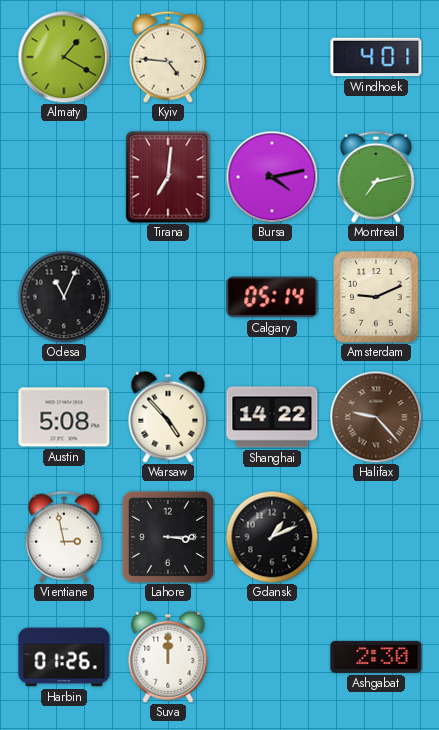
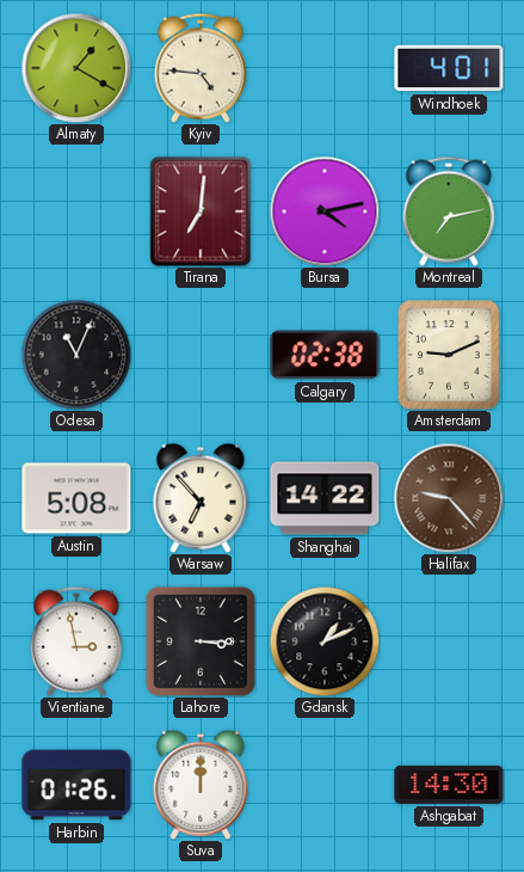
Calgary: 05:14 -> 02:38 (325, 355)
Warsaw: 4:53 -> 6:53 (201, 498)
Ashgabat: 2:30 -> 14:30 (449, 785)
